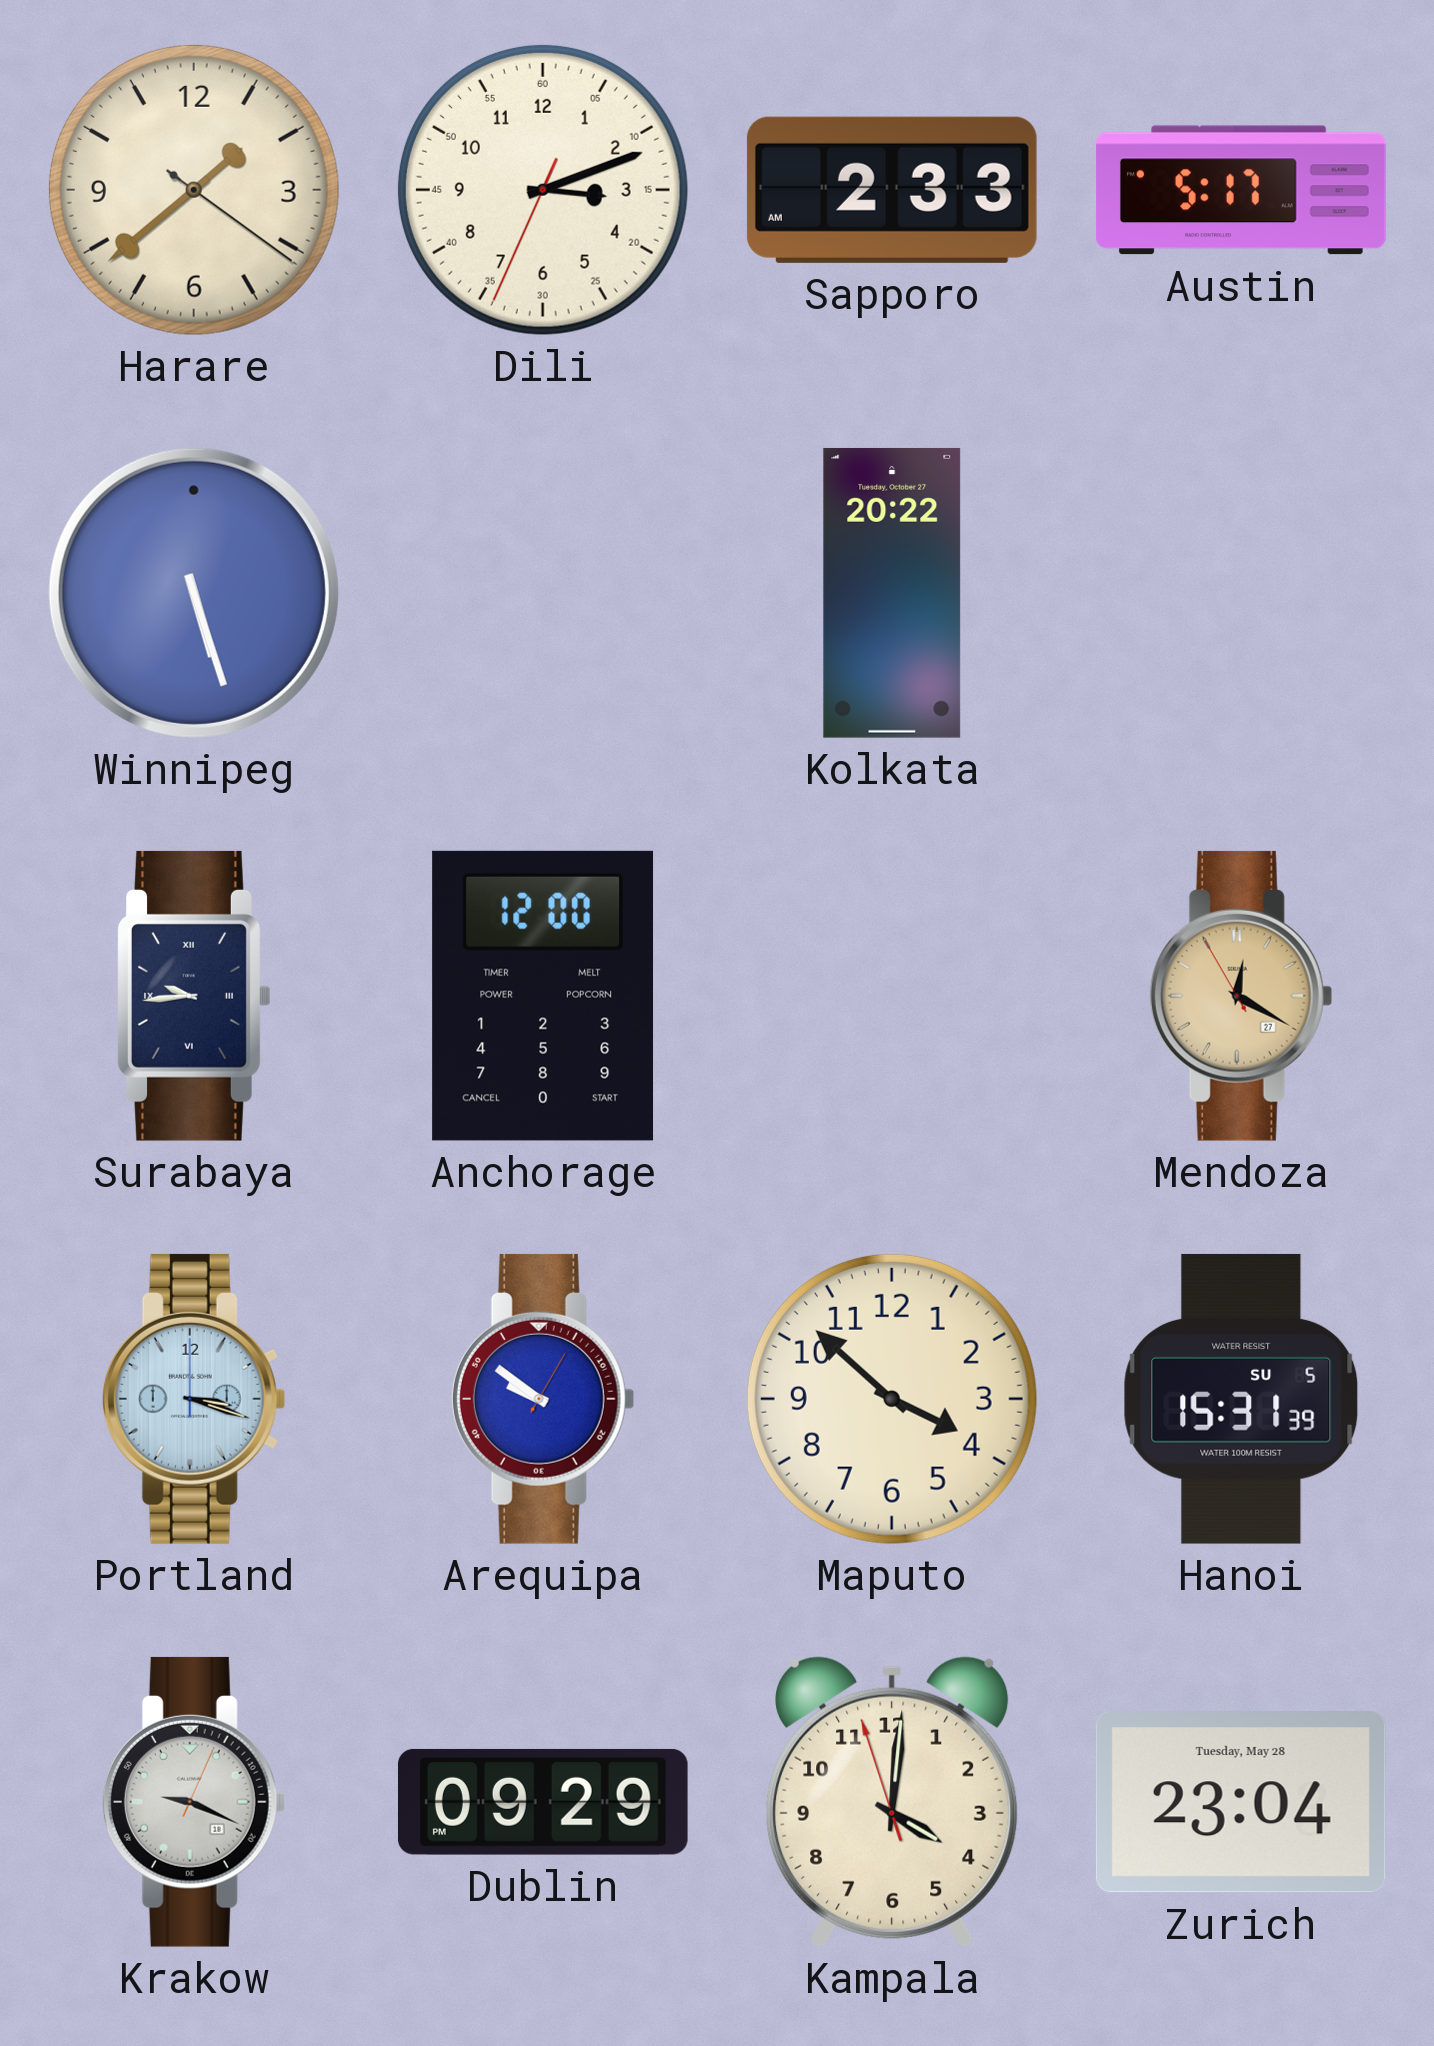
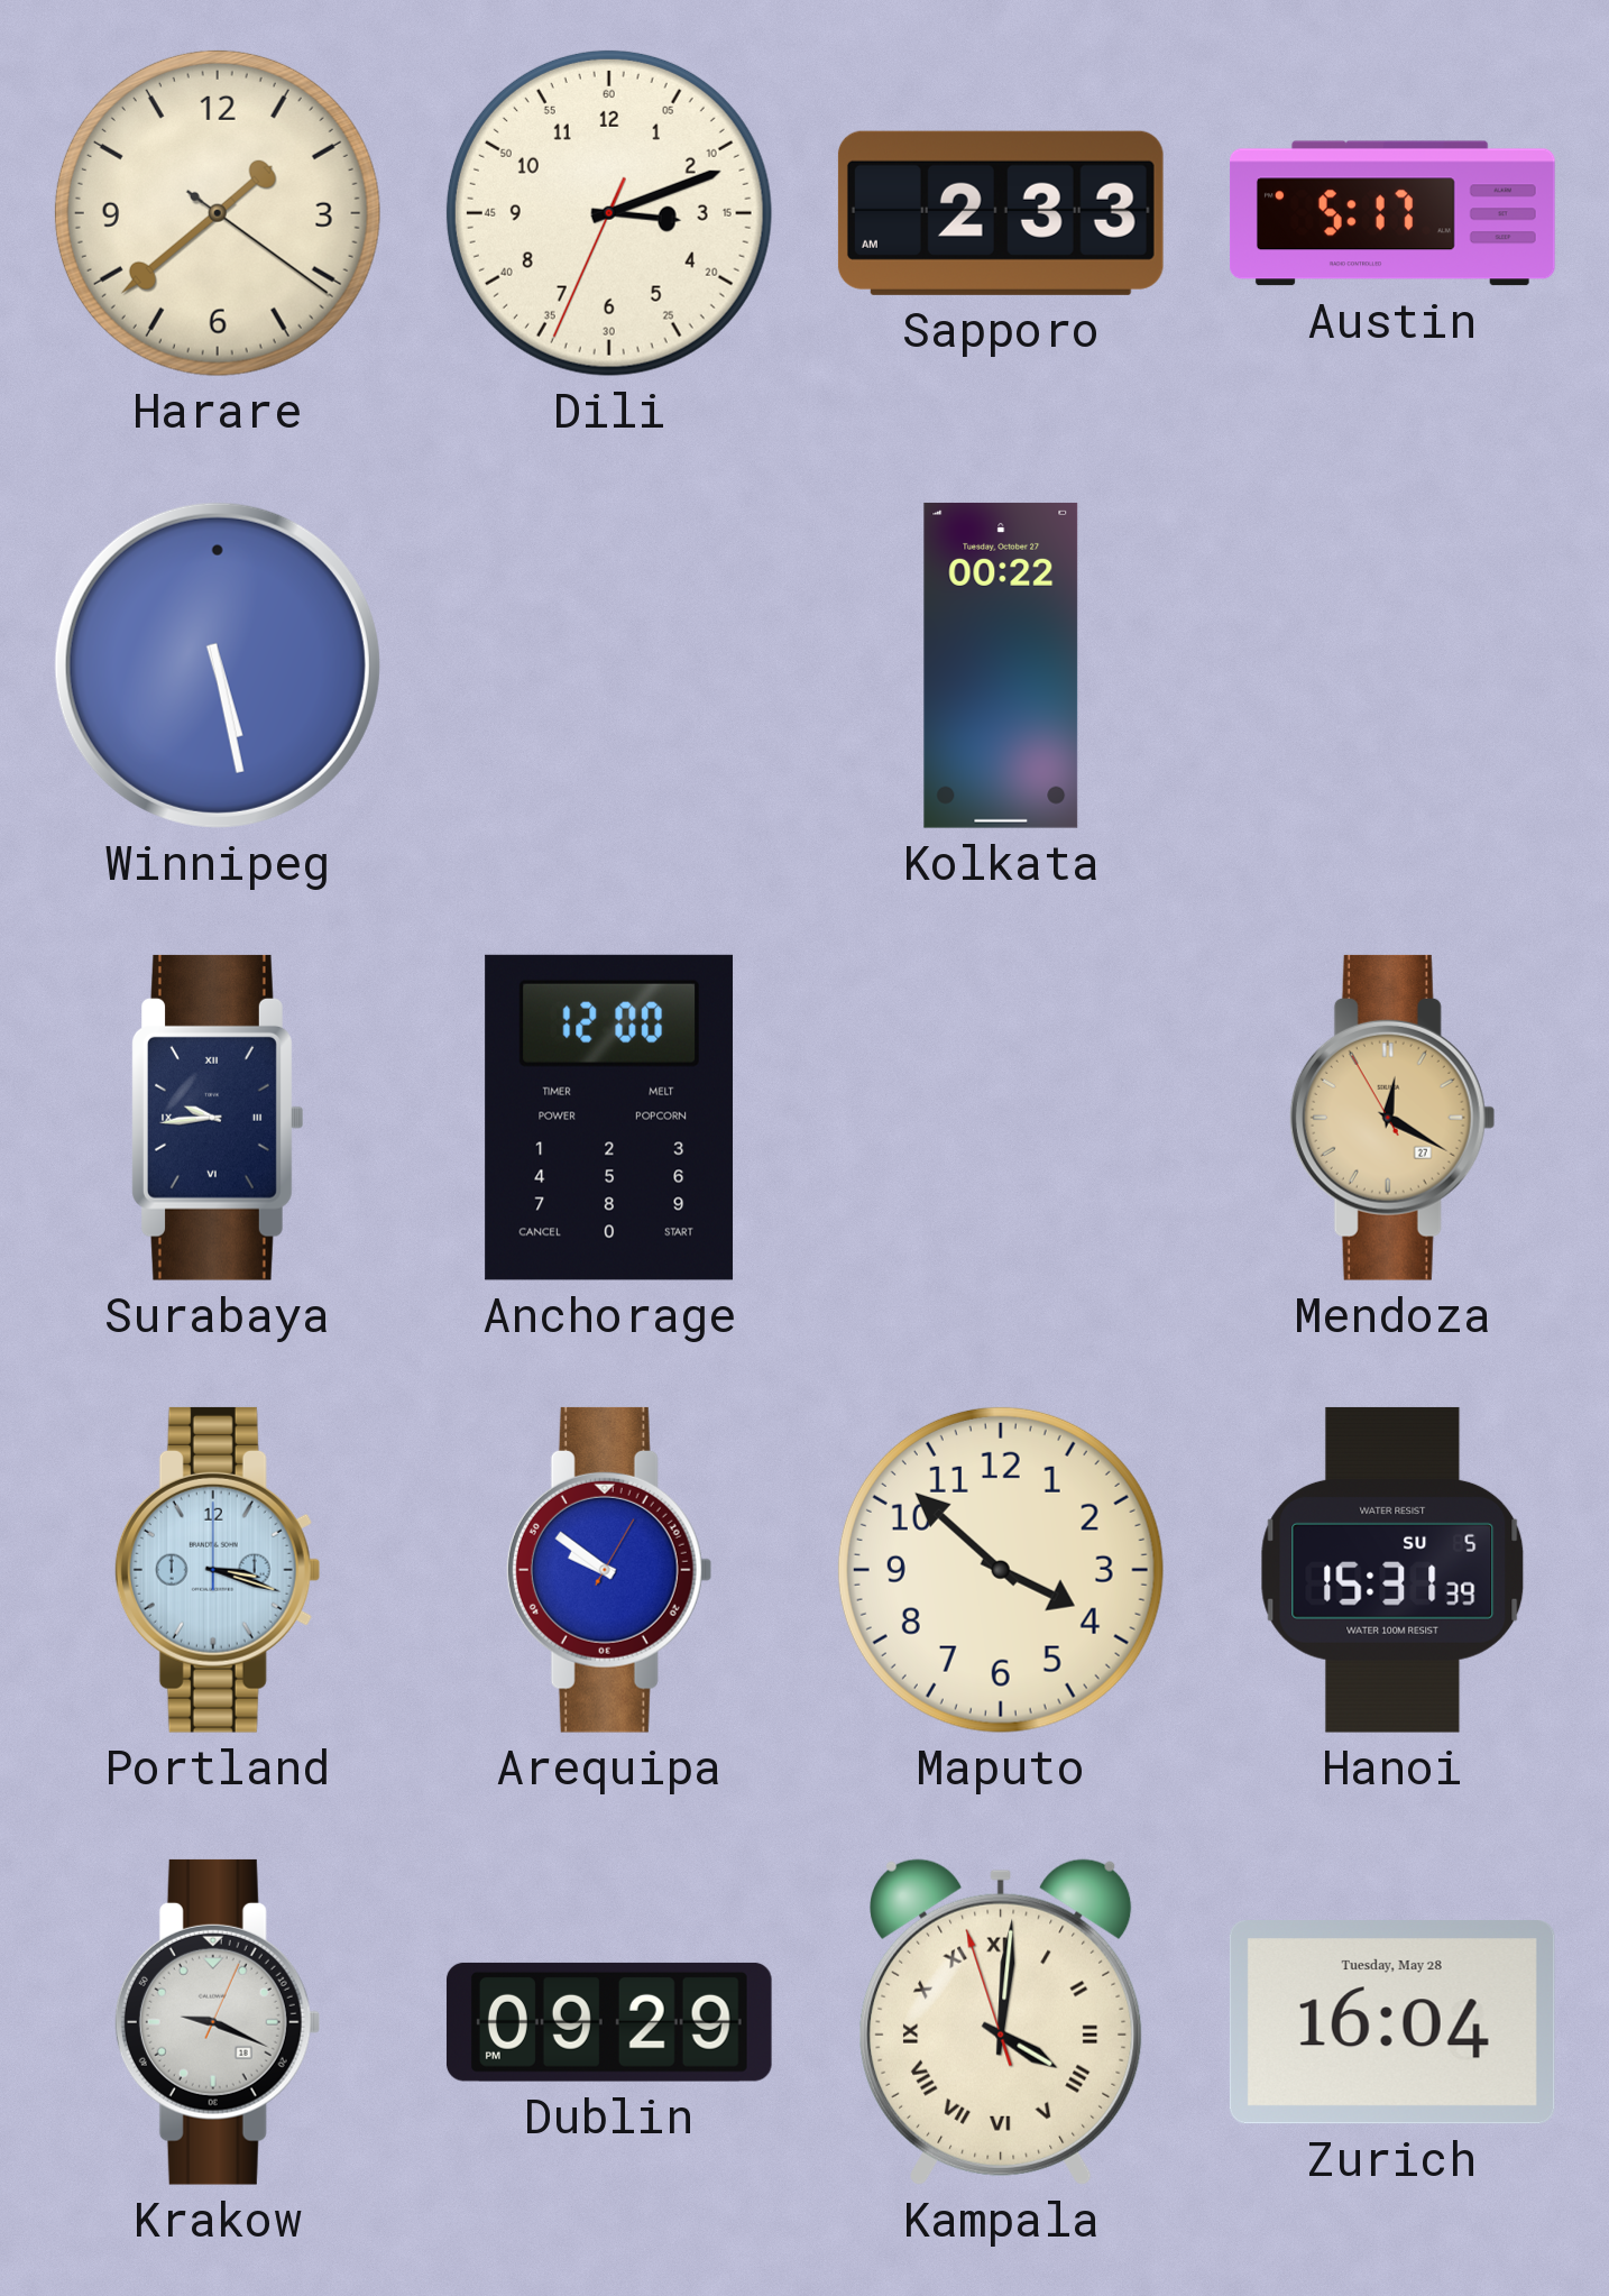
Winnipeg: 5:27 -> 5:28 (218, 665)
Kolkata: 20:22 -> 00:22 (1001, 665)
Kampala numerals: Arabic -> Roman (1001, 2022)
Zurich: 23:04 -> 16:04 (1392, 2023)
